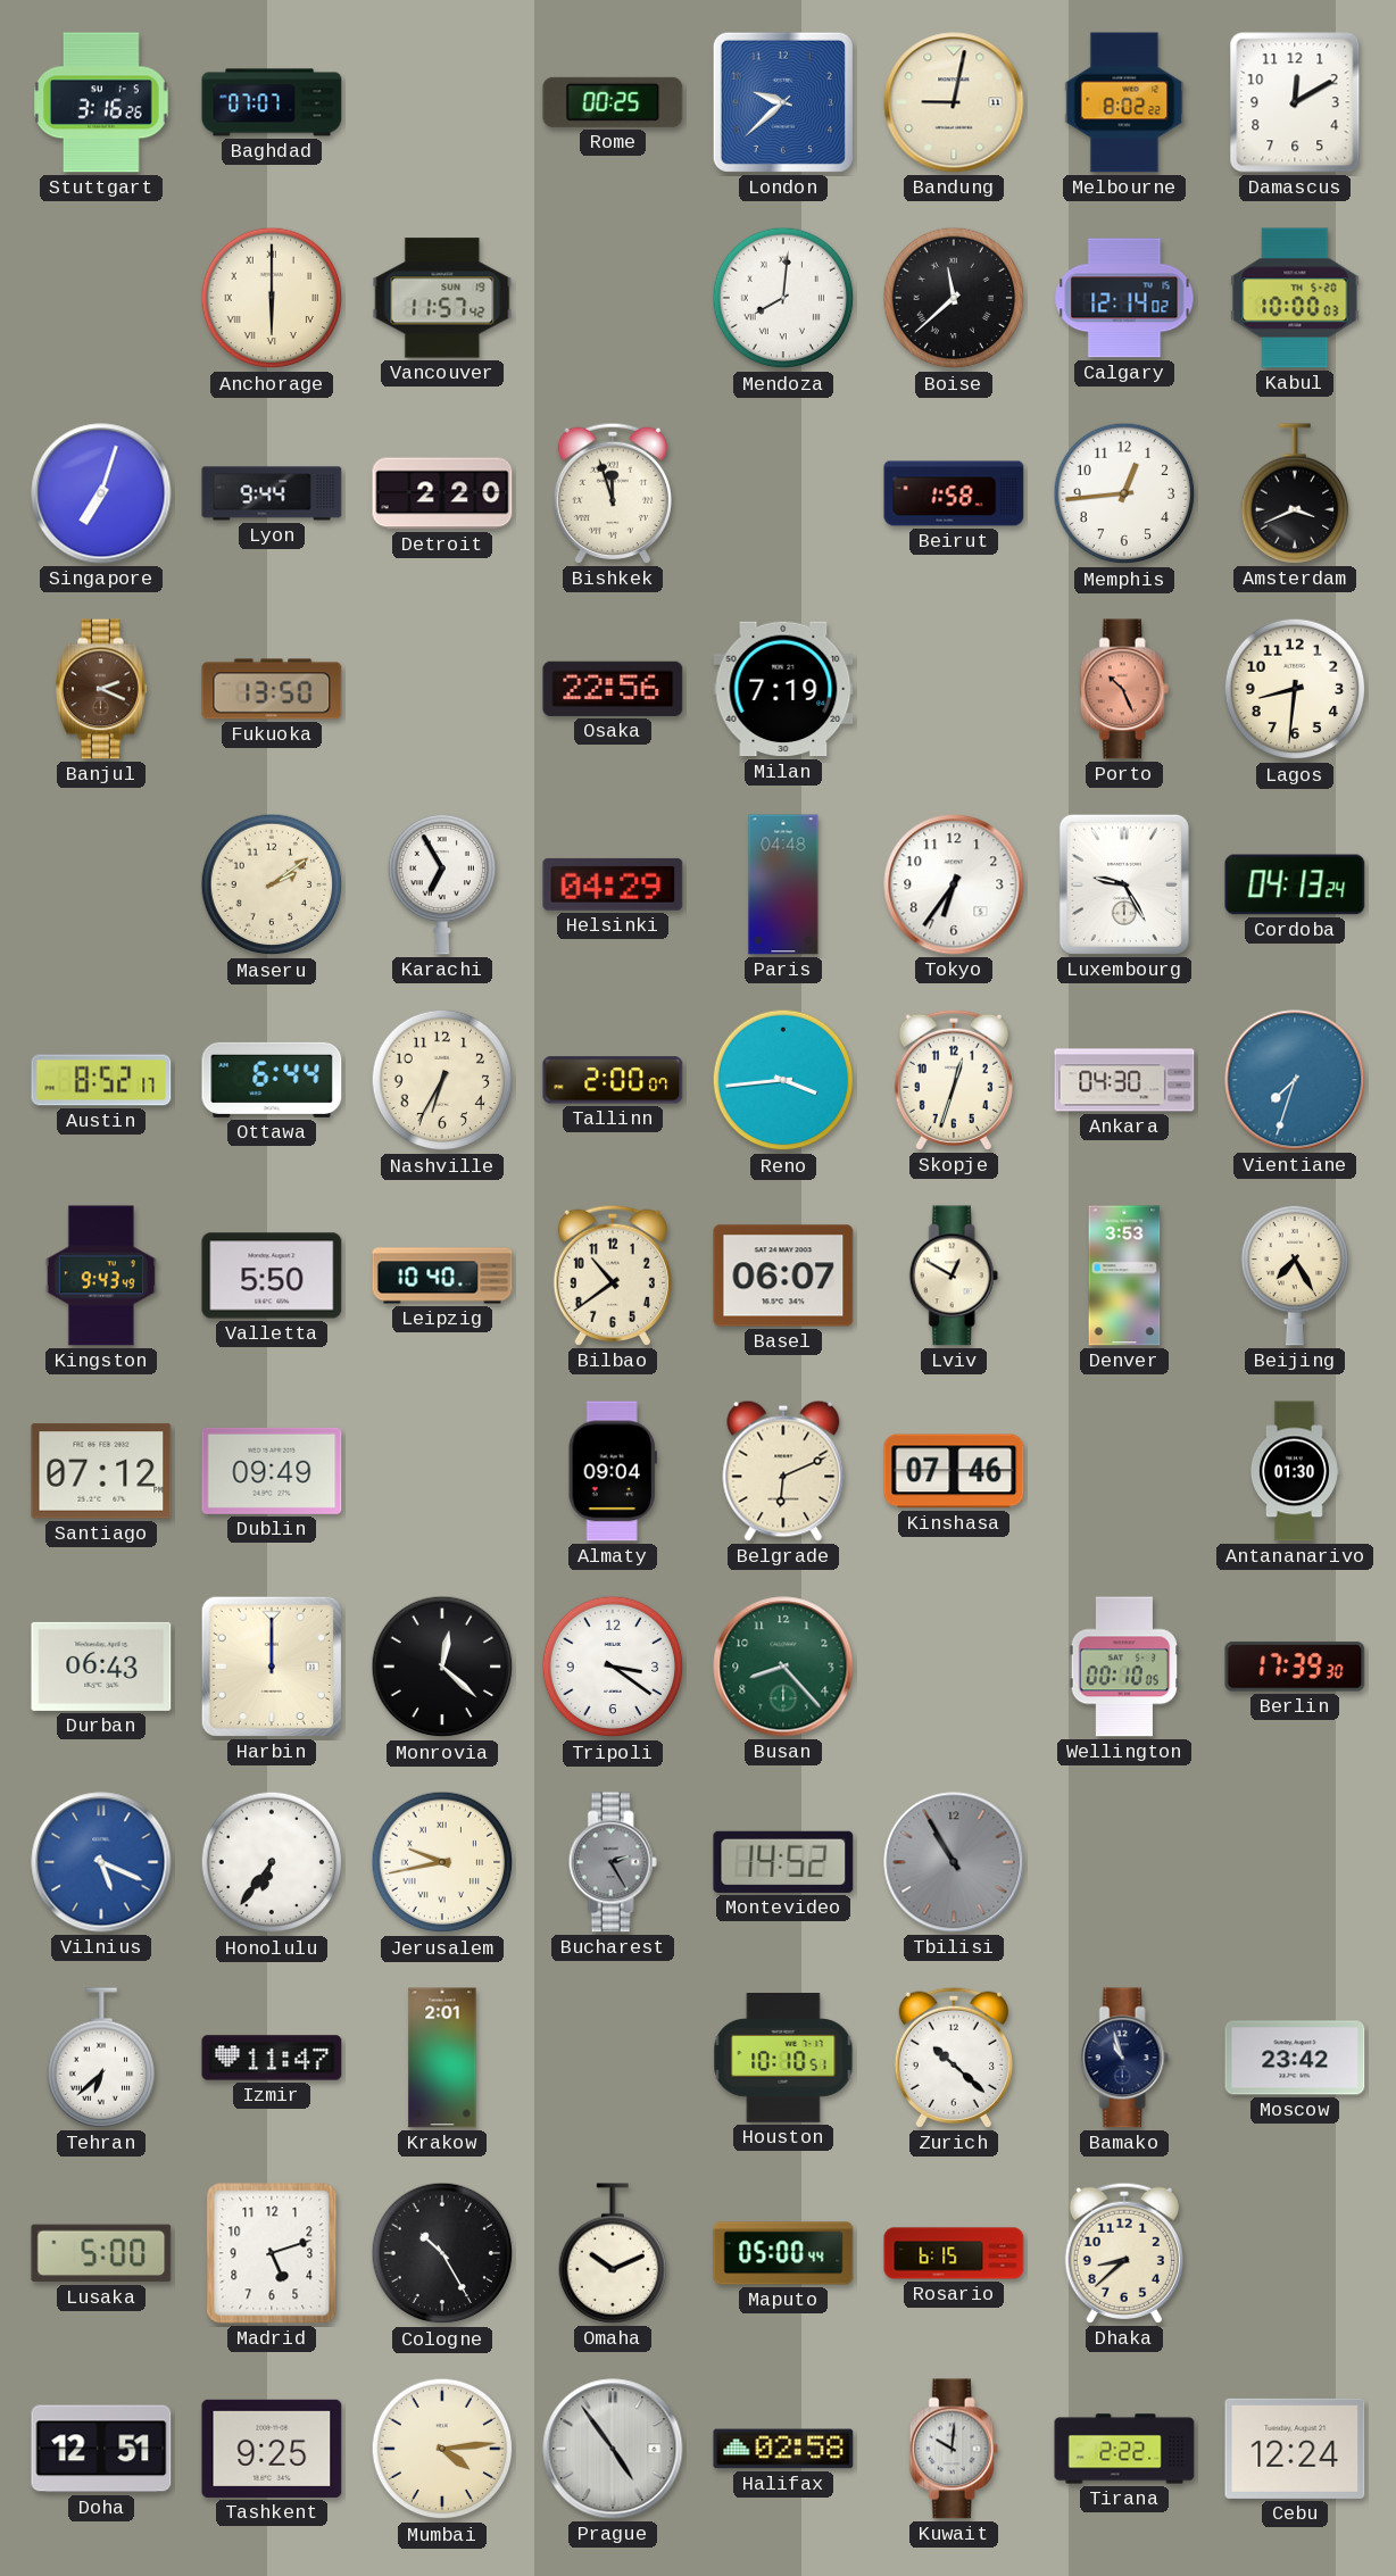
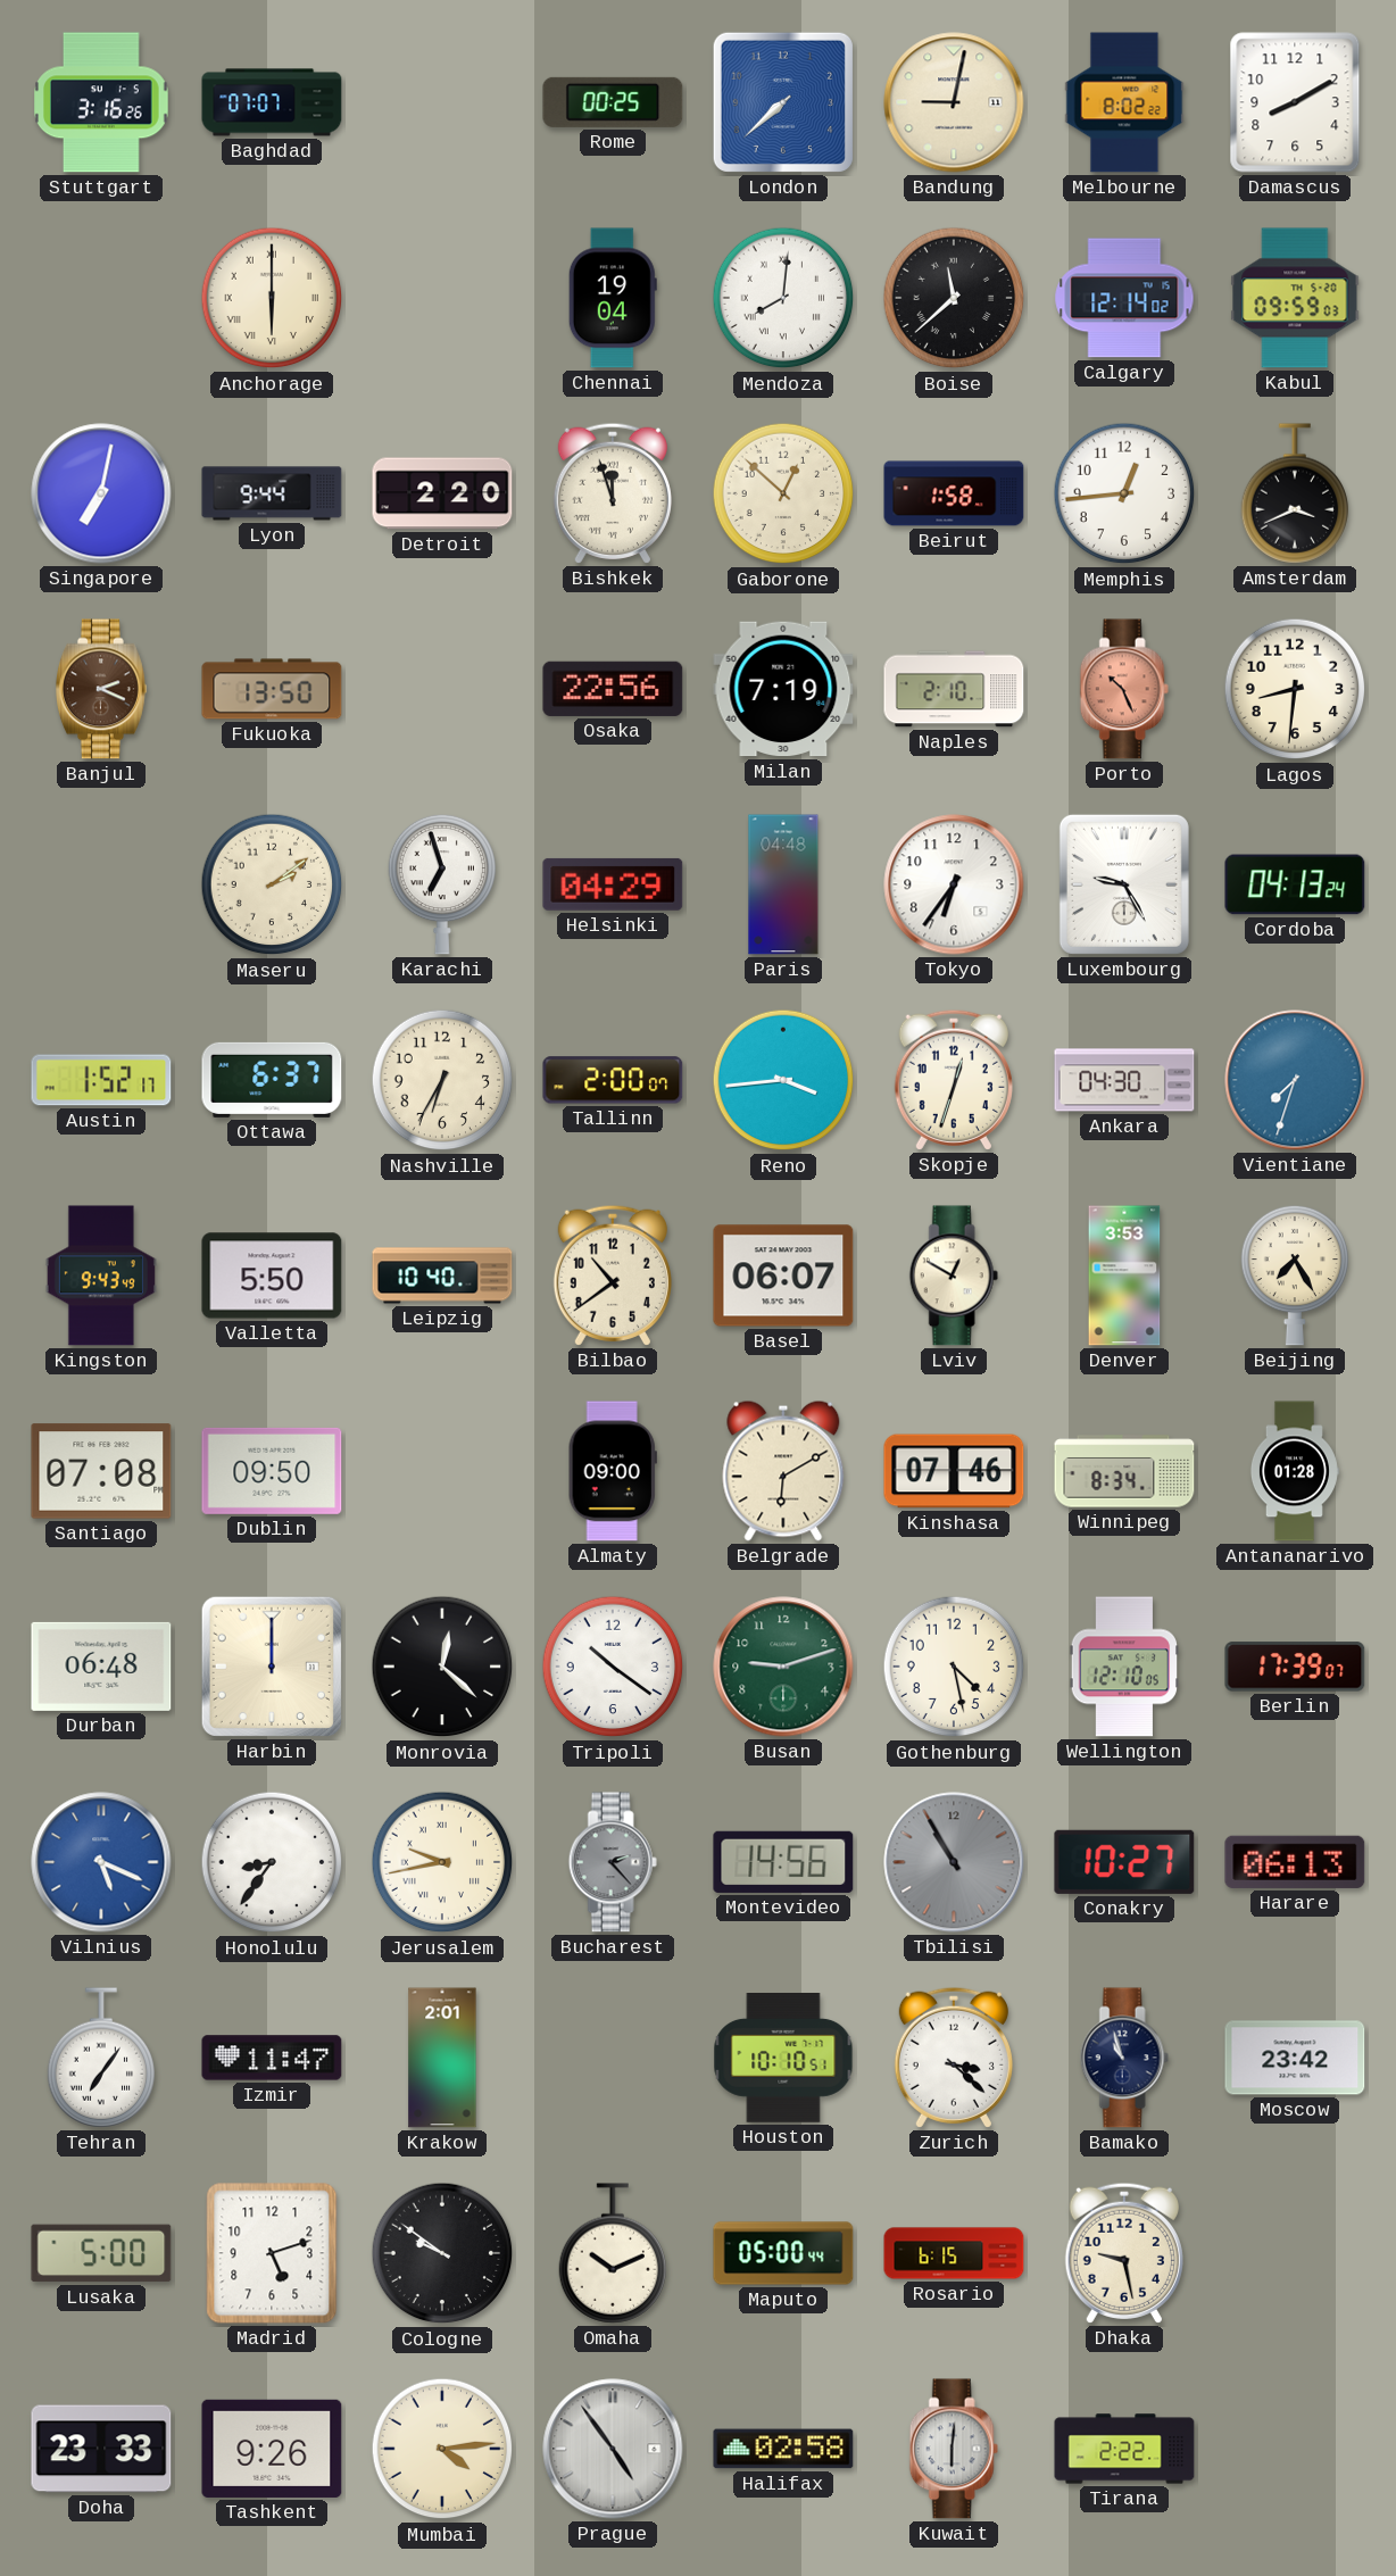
London: 9:38 -> 7:38 (783, 102)
Damascus: 12:10 -> 8:10 (1295, 102)
Vancouver: 11:57 -> none (442, 298)
Chennai: none -> 19:04 (613, 298)
Kabul: 10:00 -> 09:59 (1295, 298)
Singapore: 7:03 -> 7:02 (101, 493)
Gaborone: none -> 12:52 (783, 493)
Naples: none -> 2:10 (954, 689)
Karachi: 6:55 -> 6:57 (442, 884)
Austin: 8:52 -> 1:52 (101, 1080)
Ottawa: 6:44 -> 6:37 (272, 1080)
Santiago: 07:12 -> 07:08 (101, 1471)
Dublin: 09:49 -> 09:50 (272, 1471)
Almaty: 09:04 -> 09:00 (613, 1471)
Belgrade: 6:11 -> 6:10 (783, 1471)
Winnipeg: none -> 8:34 (1124, 1471)
Antananarivo: 01:30 -> 01:28 (1294, 1471)
Durban: 06:43 -> 06:48 (101, 1667)
Tripoli: 3:21 -> 10:21 (613, 1667)
Busan: 8:23 -> 9:12 (783, 1667)
Gothenburg: none -> 4:28 (954, 1667)
Wellington: 00:10 -> 12:10 (1124, 1667)
Berlin: 17:39:30 -> 17:39:07 (1295, 1667)
Honolulu: 6:36 -> 8:36 (272, 1862)
Bucharest: 2:25 -> 2:23 (613, 1862)
Montevideo: 14:52 -> 14:56 (783, 1862)
Conakry: none -> 10:27 (1124, 1862)
Harare: none -> 06:13 (1295, 1862)
Tehran: 6:38 -> 7:06 (101, 2058)
Zurich: 10:22 -> 3:22 (954, 2058)
Cologne: 10:25 -> 9:51 (442, 2253)
Dhaka: 8:38 -> 9:28 (1124, 2253)
Doha: 12:51 -> 23:33 (101, 2449)
Tashkent: 9:25 -> 9:26 (272, 2449)
Kuwait: 10:01 -> 6:01 (954, 2449)
Cebu: 12:24 -> none (1295, 2449)
